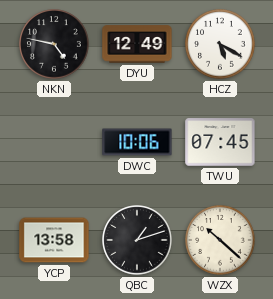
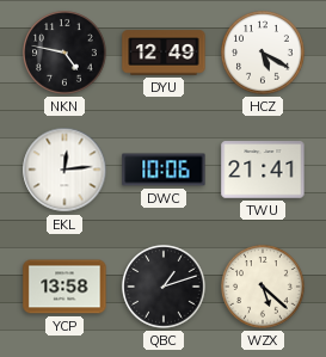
EKL: none -> 12:14 (64, 170)
TWU: 07:45 -> 21:41 (263, 170)
WZX: 10:22 -> 5:22 (263, 287)
